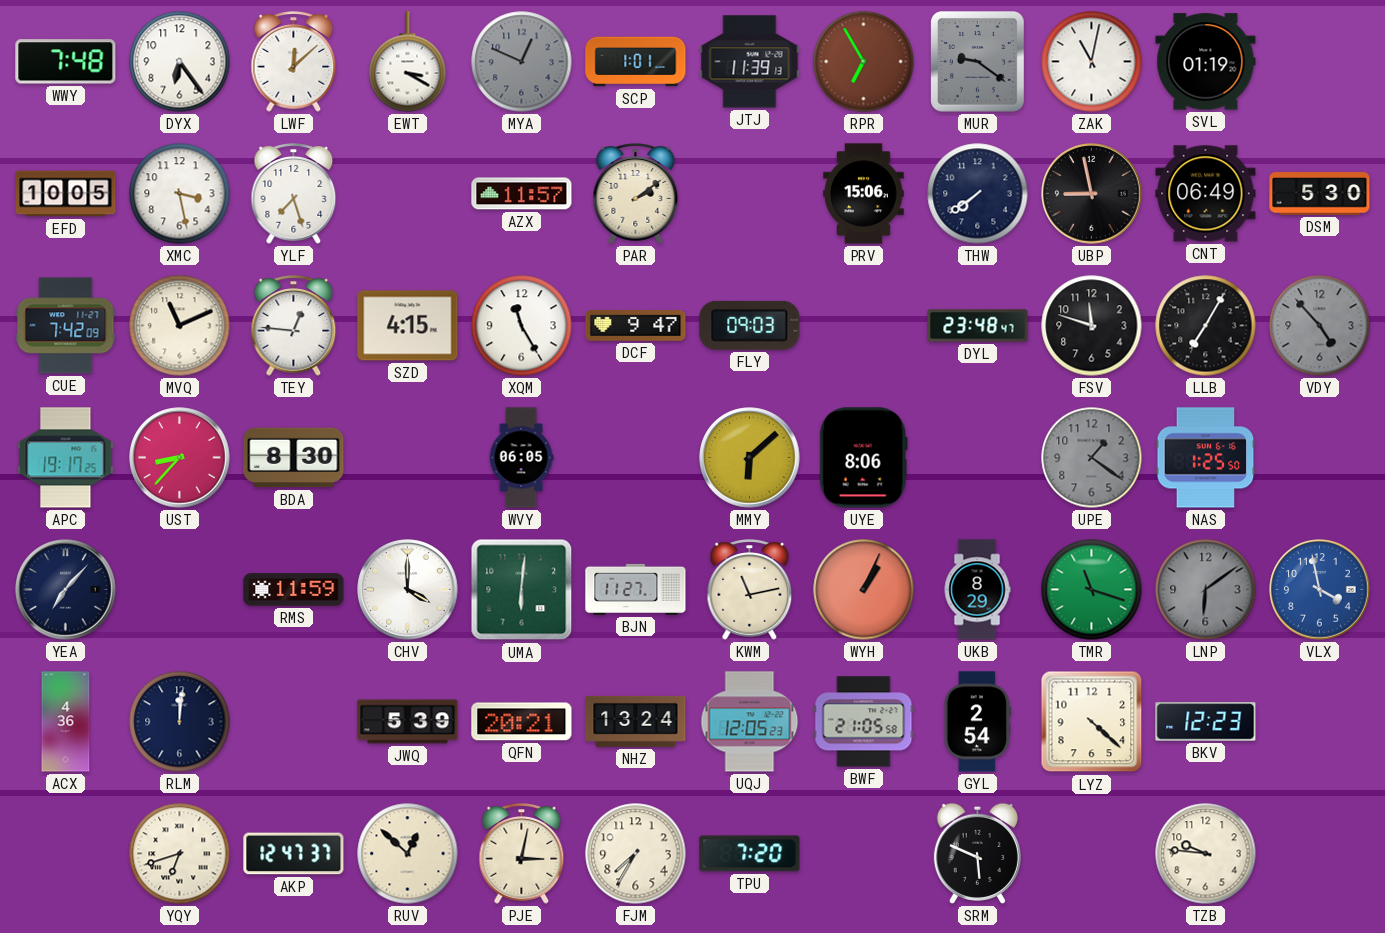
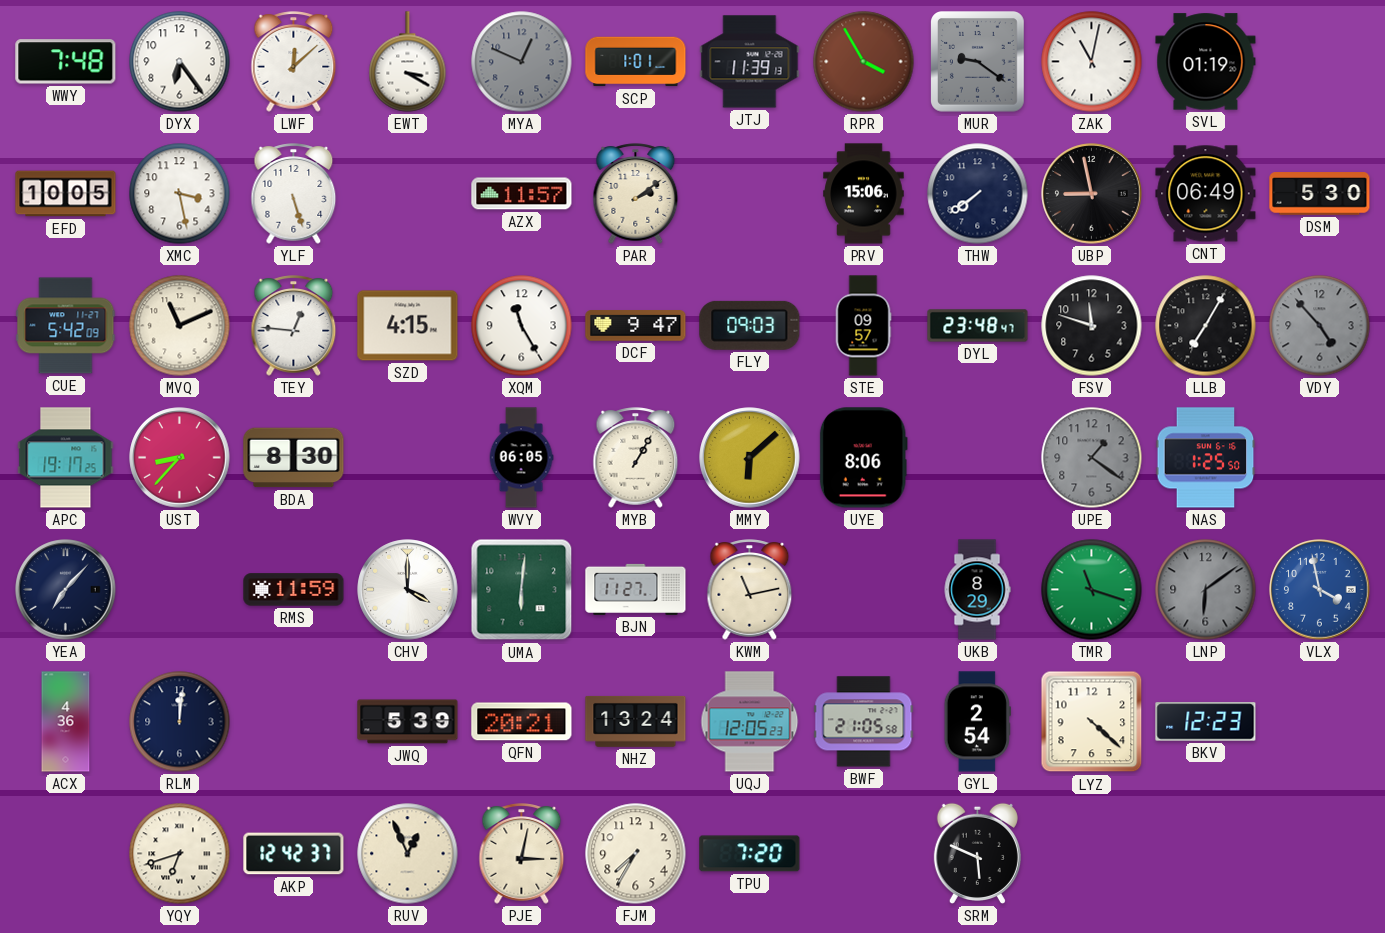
RPR: 6:55 -> 3:55 (864, 62)
YLF: 7:27 -> 5:27 (294, 194)
CUE: 7:42 -> 5:42 (66, 326)
STE: none -> 09:57 (863, 326)
MYB: none -> 1:05 (636, 458)
WYH: 1:04 -> none (864, 590)
AKP: 12:47 -> 12:42 (294, 854)
RUV: 12:52 -> 12:56 (408, 854)
TZB: 9:46 -> none (1206, 854)
